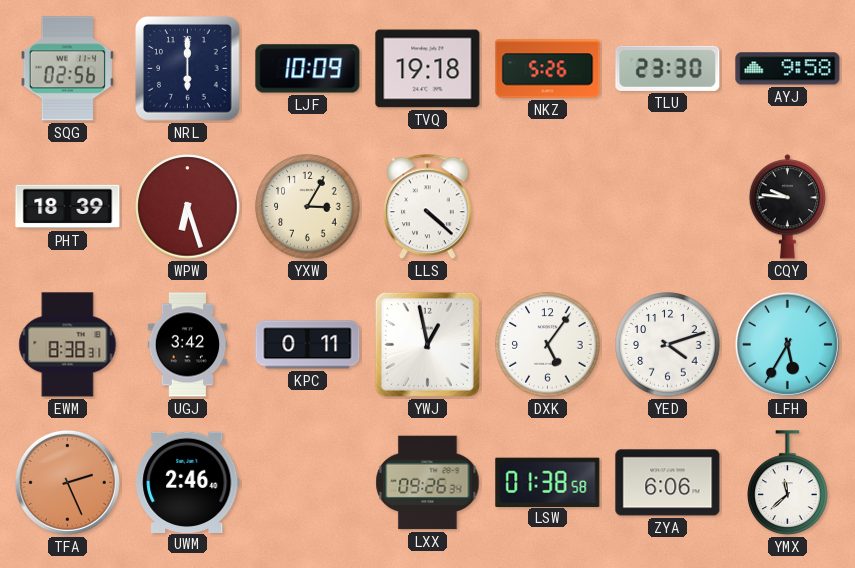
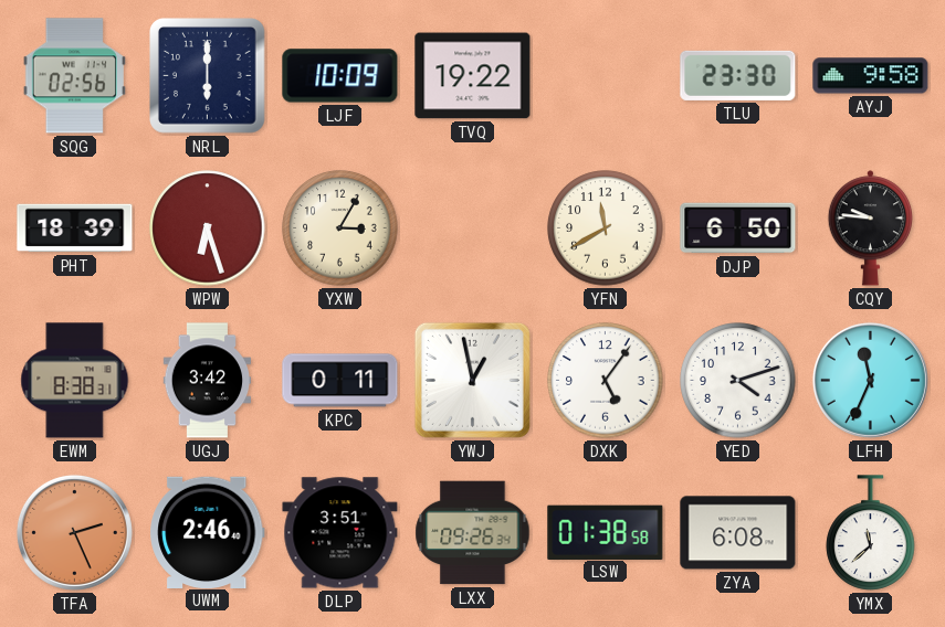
TVQ: 19:18 -> 19:22 (473, 76)
NKZ: 5:26 -> none (548, 69)
LLS: 4:22 -> none (428, 207)
YFN: none -> 11:40 (606, 229)
DJP: none -> 6:50 (738, 229)
LFH: 5:35 -> 11:34 (870, 380)
DLP: none -> 3:51 (340, 533)
ZYA: 6:06 -> 6:08 (738, 533)
